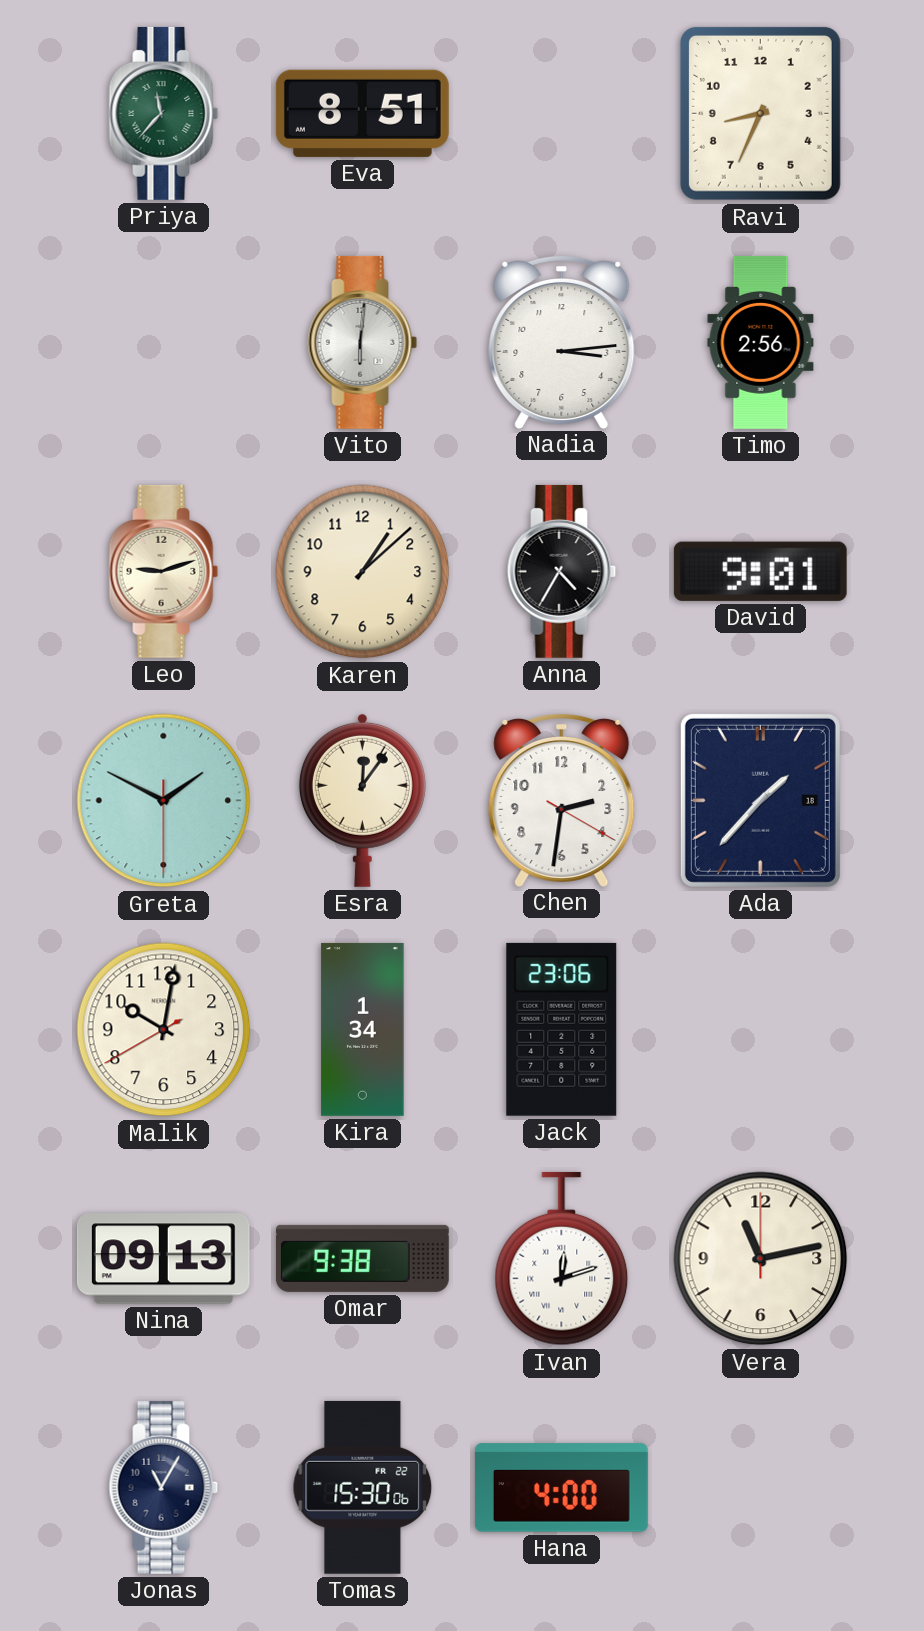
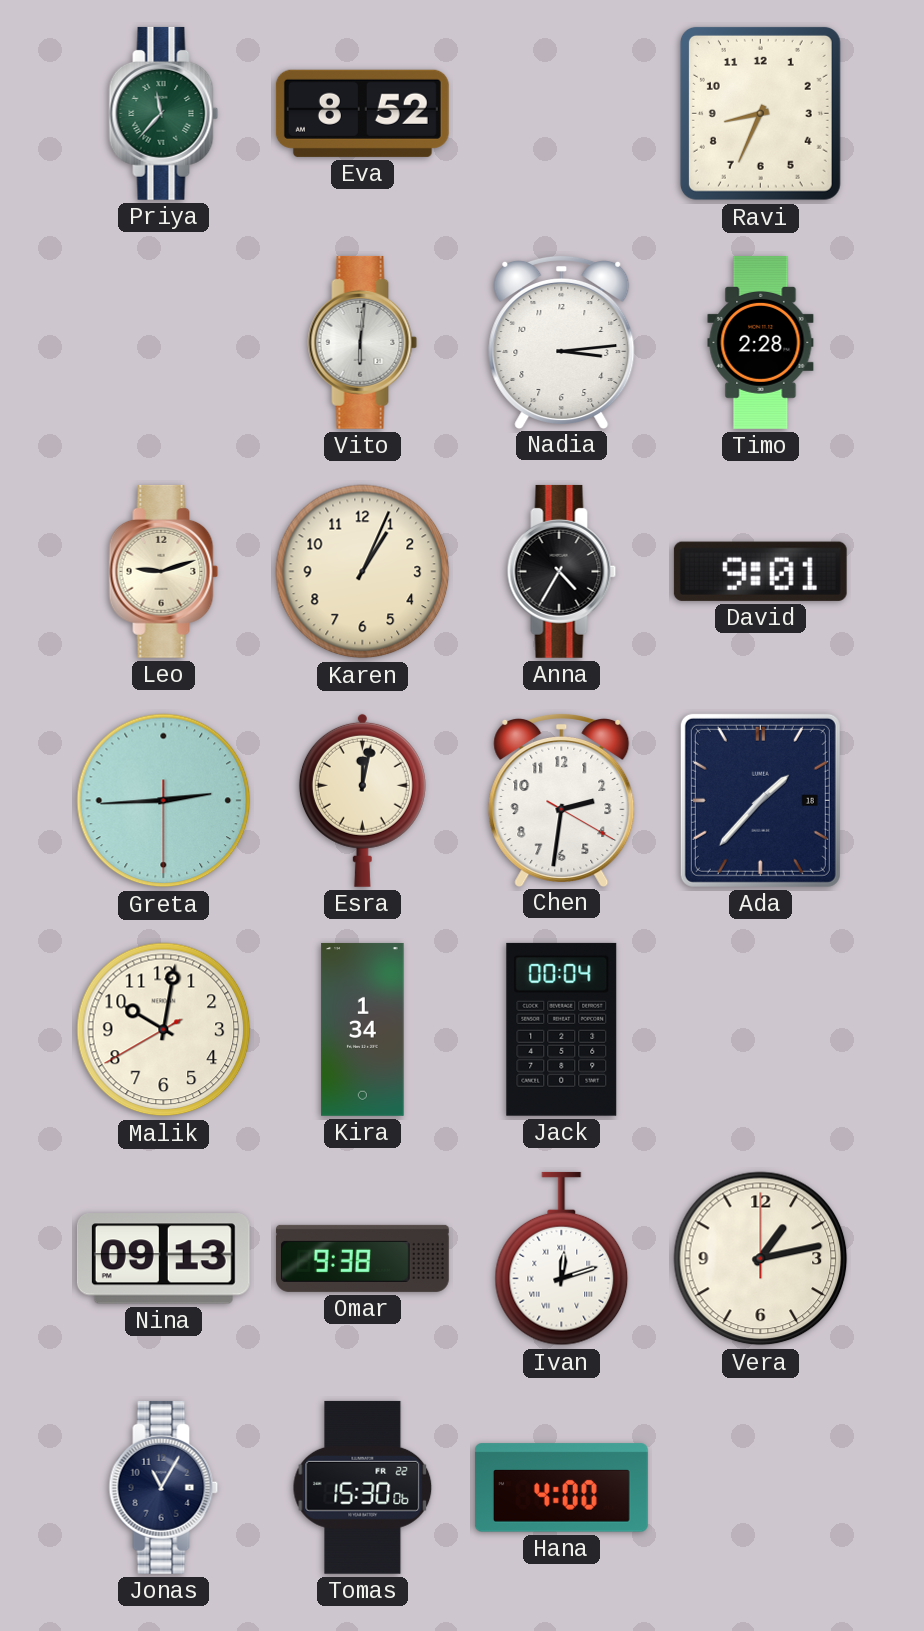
Eva: 8:51 -> 8:52 (362, 113)
Timo: 2:56 -> 2:28 (761, 343)
Karen: 1:08 -> 1:04 (363, 572)
Greta: 1:49 -> 2:44 (164, 801)
Esra: 12:06 -> 12:02 (362, 800)
Jack: 23:06 -> 00:04 (562, 1029)
Vera: 11:13 -> 1:13 (761, 1259)
